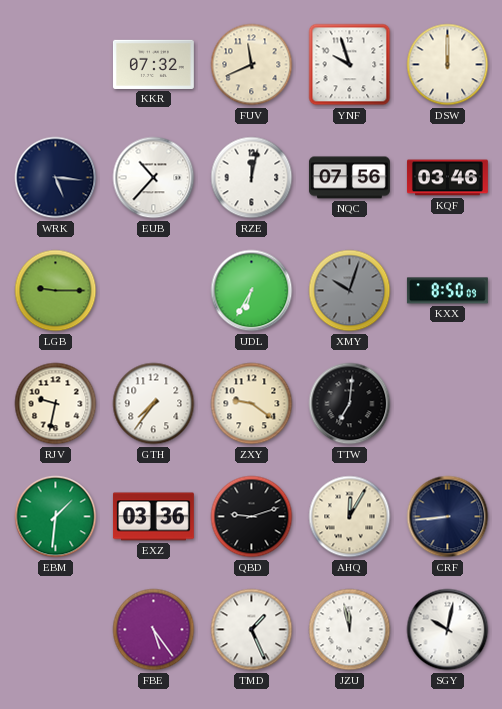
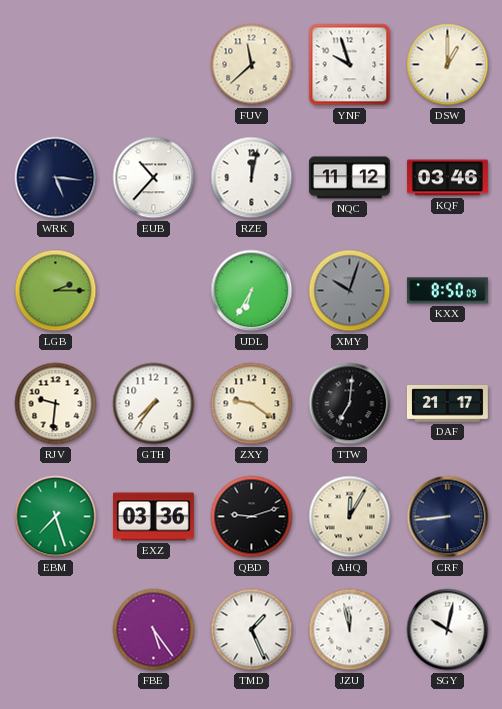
KKR: 07:32 -> none (153, 64)
FUV: 11:41 -> 11:38 (252, 65)
DSW: 12:00 -> 1:00 (448, 65)
NQC: 07:56 -> 11:12 (349, 178)
LGB: 9:15 -> 2:15 (56, 291)
RJV: 9:32 -> 9:31 (56, 404)
DAF: none -> 21:17 (447, 404)
EBM: 1:31 -> 7:27 (56, 517)
